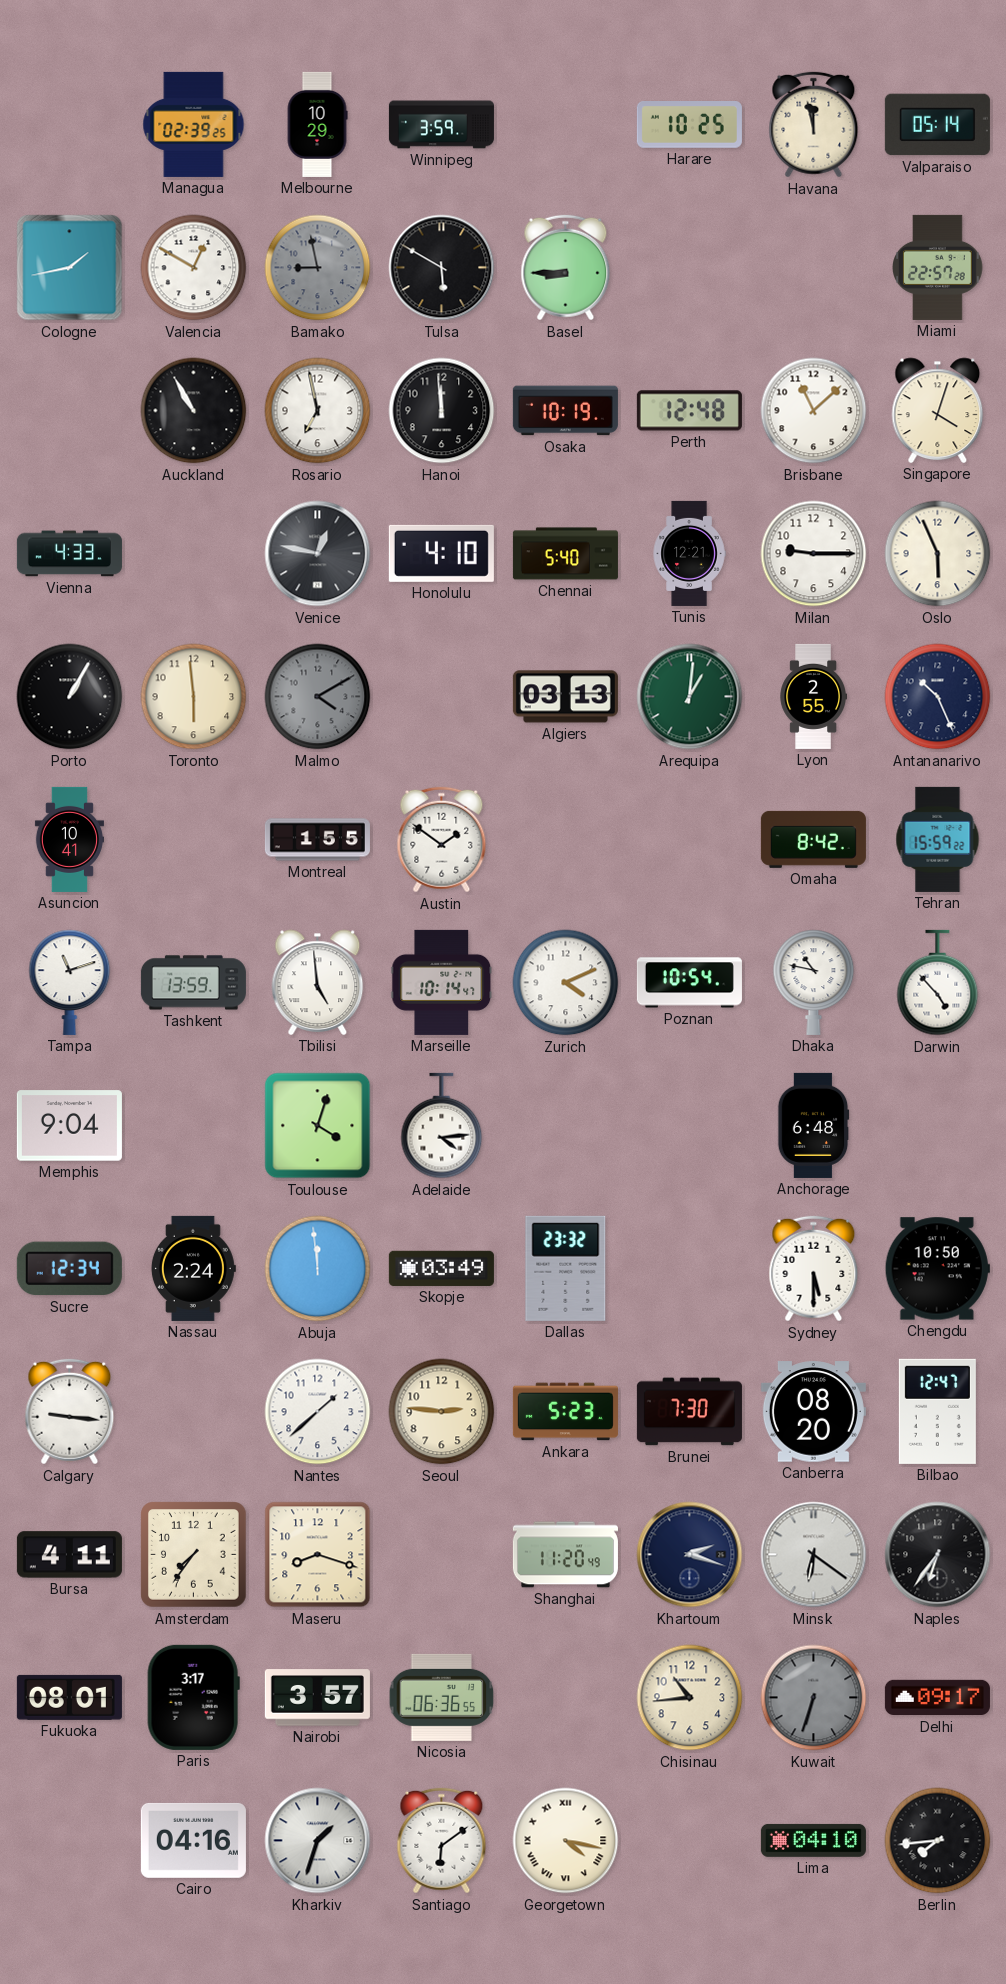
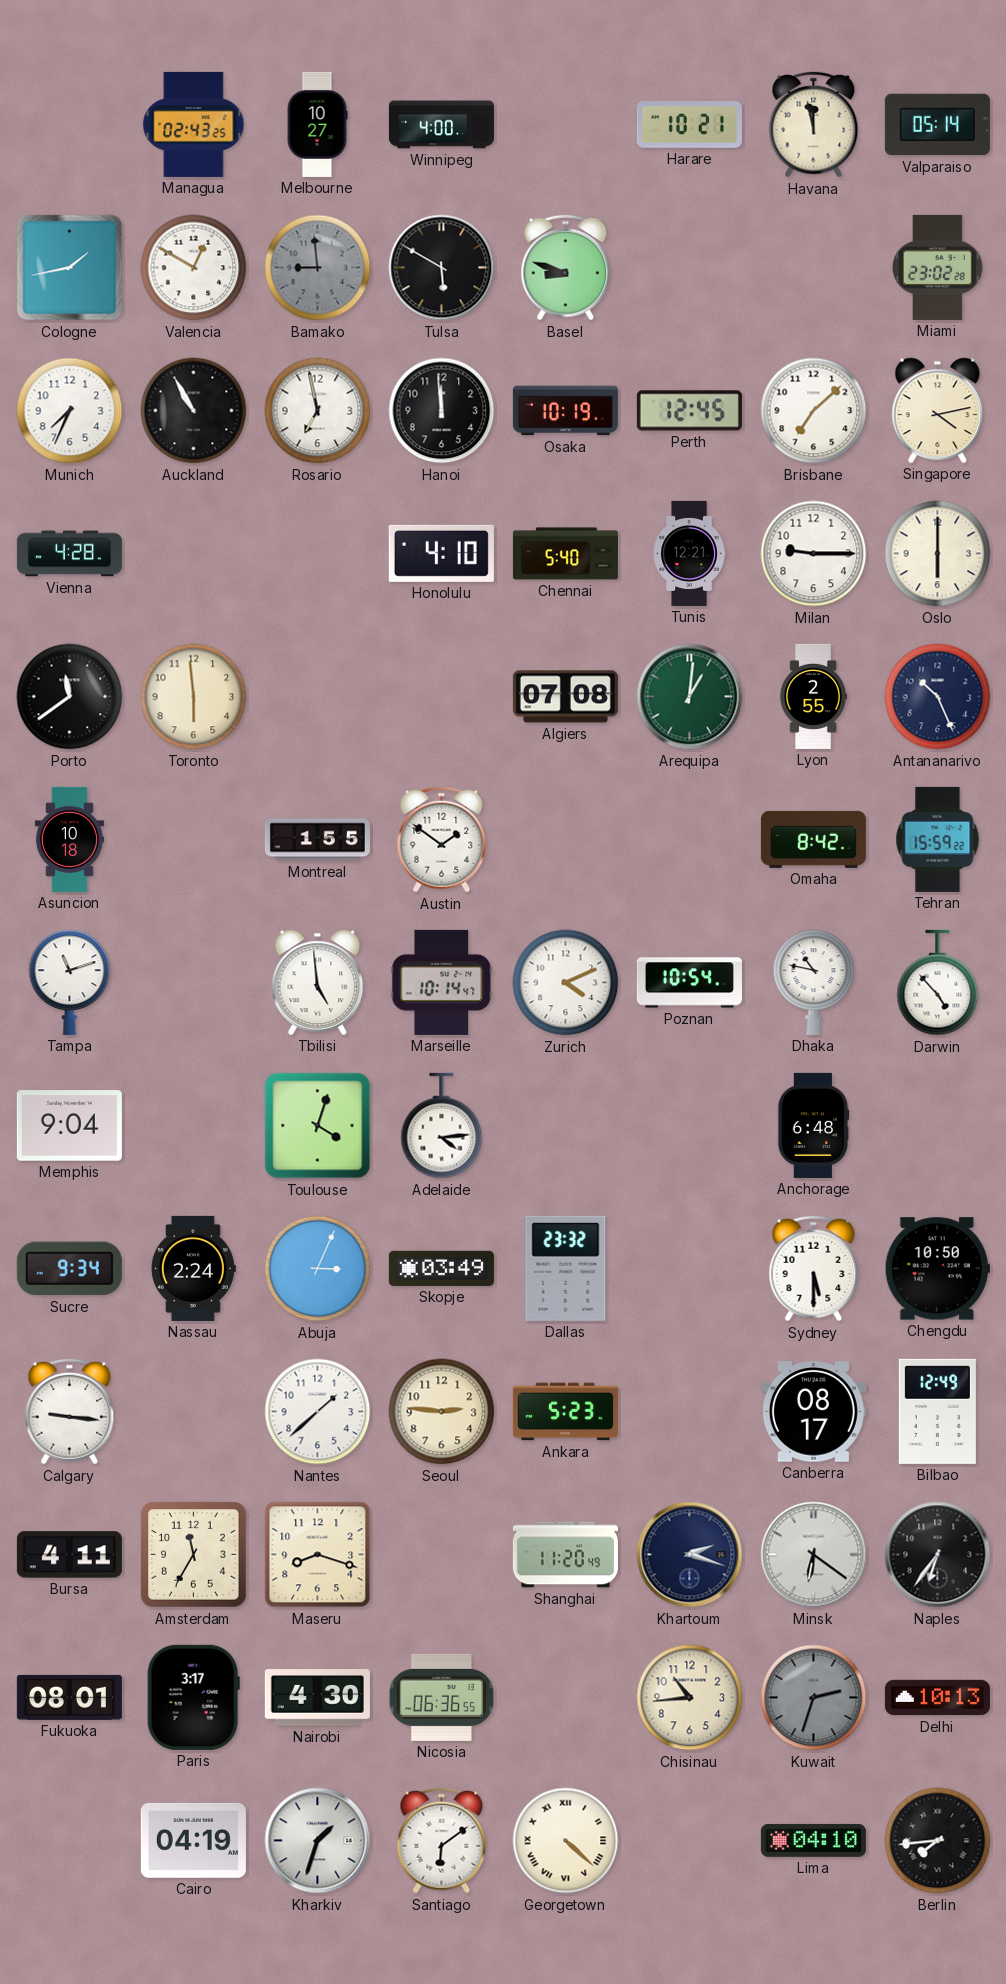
Managua: 02:39 -> 02:43 (194, 124)
Melbourne: 10:29 -> 10:27 (317, 124)
Winnipeg: 3:59 -> 4:00 (441, 125)
Harare: 10:25 -> 10:21 (689, 125)
Bamako: 8:58 -> 8:59 (318, 268)
Basel: 8:45 -> 8:48 (566, 268)
Miami: 22:57 -> 23:02 (938, 267)
Munich: none -> 7:34 (70, 411)
Perth: 12:48 -> 12:45 (689, 411)
Brisbane: 11:08 -> 7:08 (814, 411)
Singapore: 4:03 -> 4:13 (938, 410)
Vienna: 4:33 -> 4:28 (69, 554)
Venice: 12:47 -> none (318, 554)
Oslo: 5:56 -> 6:00 (938, 554)
Porto: 1:05 -> 11:39 (70, 697)
Malmo: 4:10 -> none (318, 697)
Algiers: 03:13 -> 07:08 (565, 697)
Asuncion: 10:41 -> 10:18 (69, 839)
Tashkent: 13:59 -> none (193, 983)
Sucre: 12:34 -> 9:34 (69, 1269)
Abuja: 11:59 -> 3:04 (318, 1269)
Brunei: 7:30 -> none (689, 1412)
Canberra: 08:20 -> 08:17 (813, 1412)
Bilbao: 12:47 -> 12:49 (937, 1411)
Amsterdam: 7:36 -> 11:35 (194, 1555)
Nairobi: 3:57 -> 4:30 (317, 1698)
Kuwait: 6:33 -> 2:33 (814, 1698)
Delhi: 09:17 -> 10:13 (937, 1698)
Cairo: 04:16 -> 04:19 (193, 1840)
Georgetown: 4:17 -> 4:22 (566, 1841)
